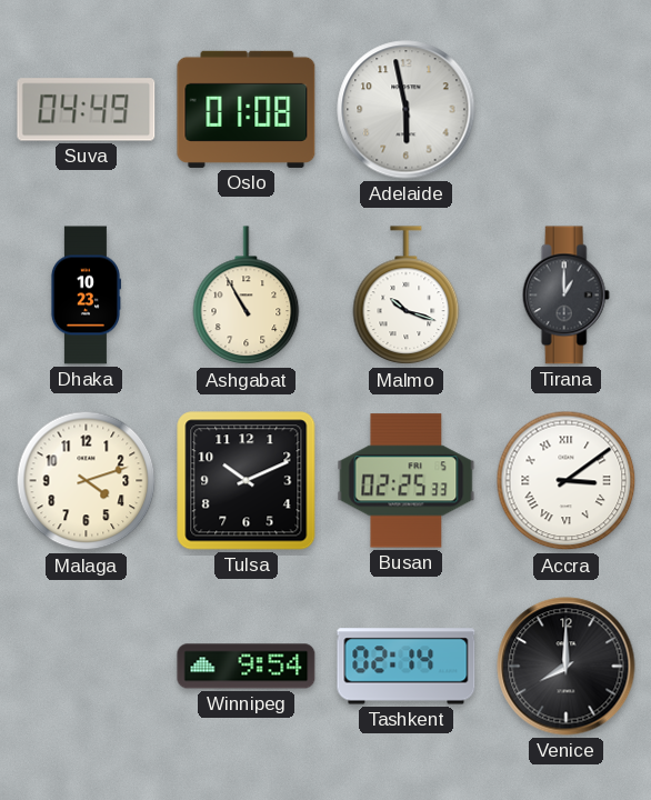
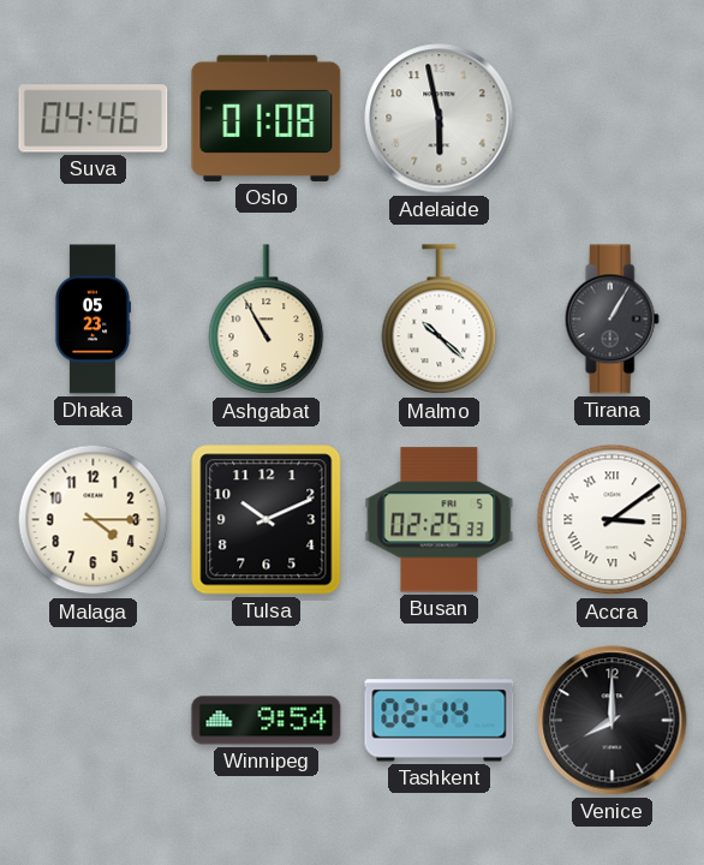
Suva: 04:49 -> 04:46 (94, 119)
Dhaka: 10:23 -> 05:23 (91, 320)
Malmo: 10:18 -> 10:22 (440, 320)
Tirana: 1:00 -> 1:05 (611, 320)
Malaga: 4:12 -> 4:15 (94, 520)
